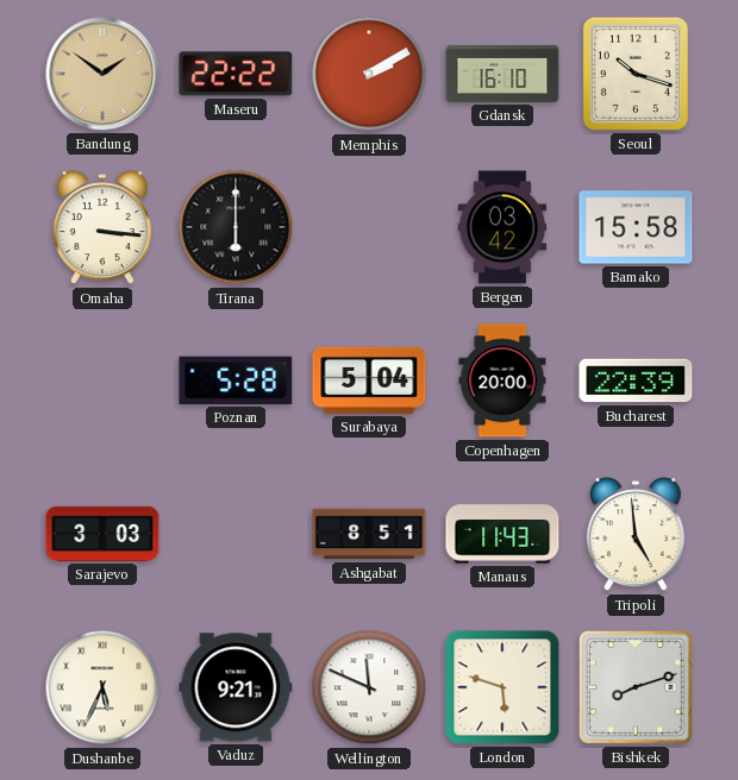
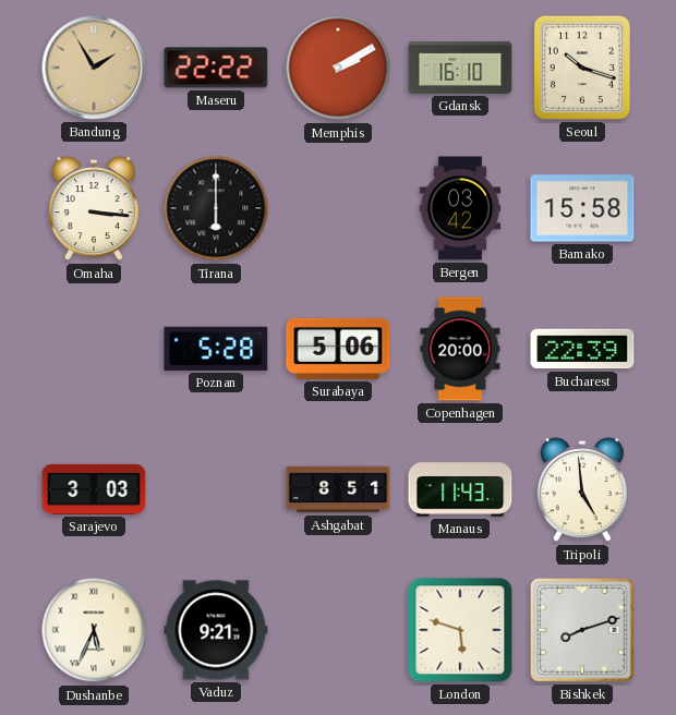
Bandung: 1:51 -> 1:55 (94, 68)
Surabaya: 5:04 -> 5:06 (338, 349)
Wellington: 11:49 -> none (369, 687)
